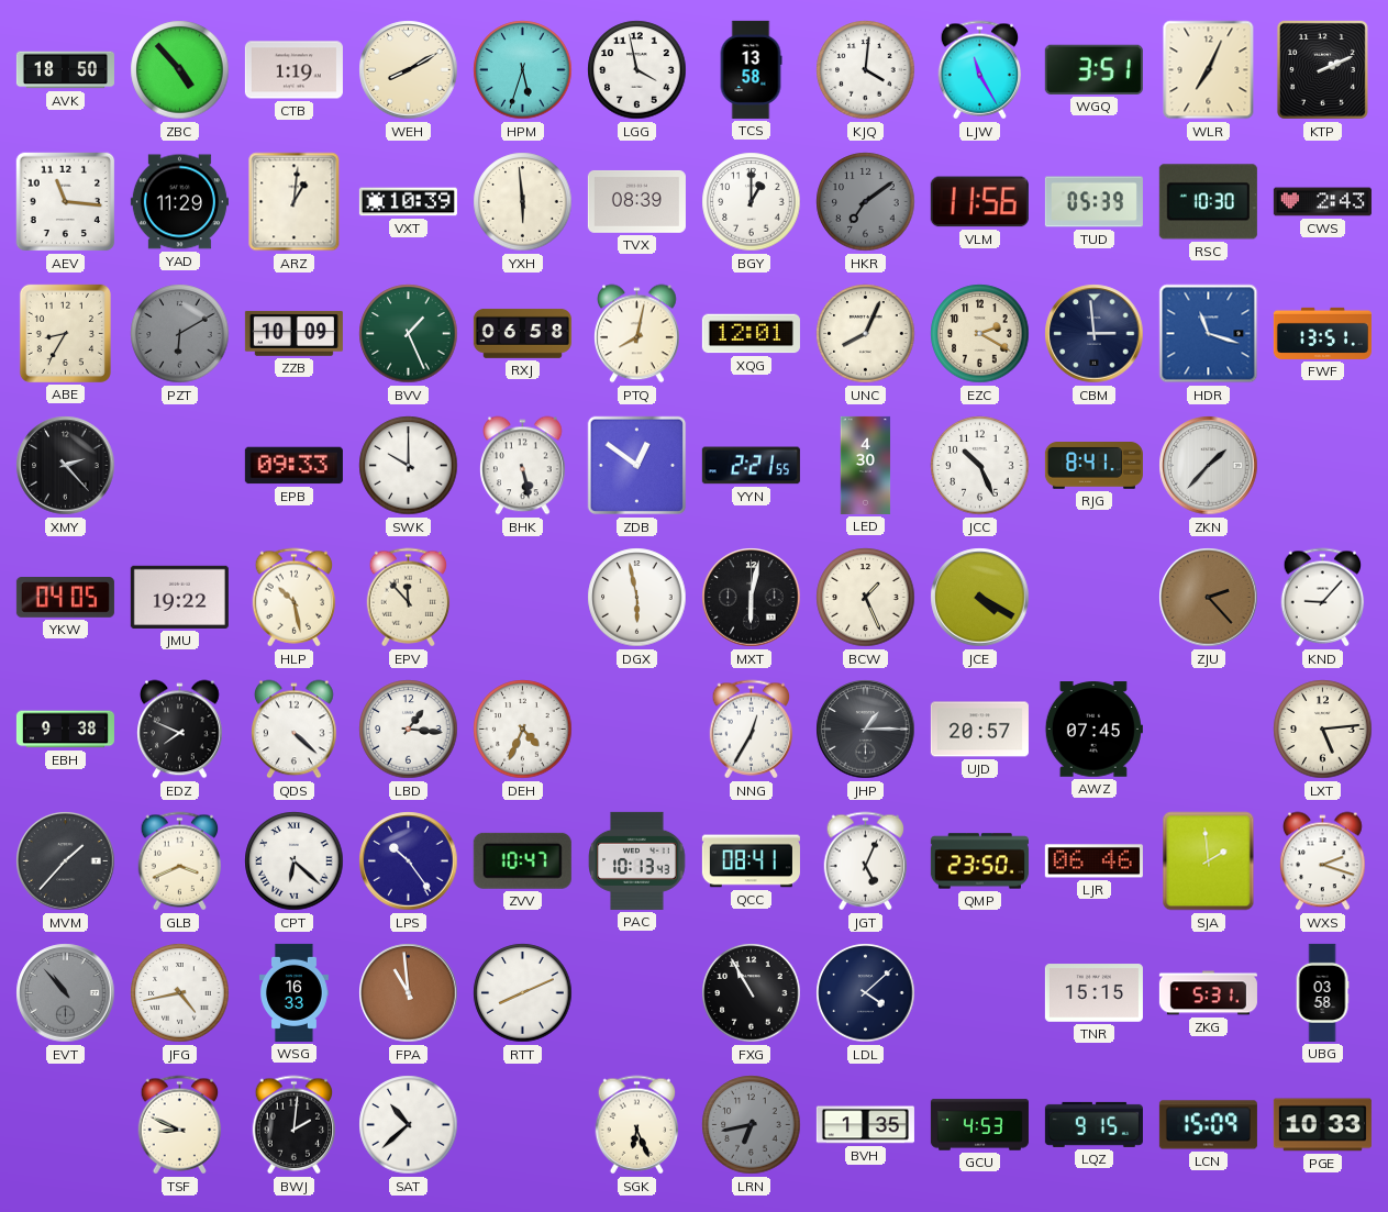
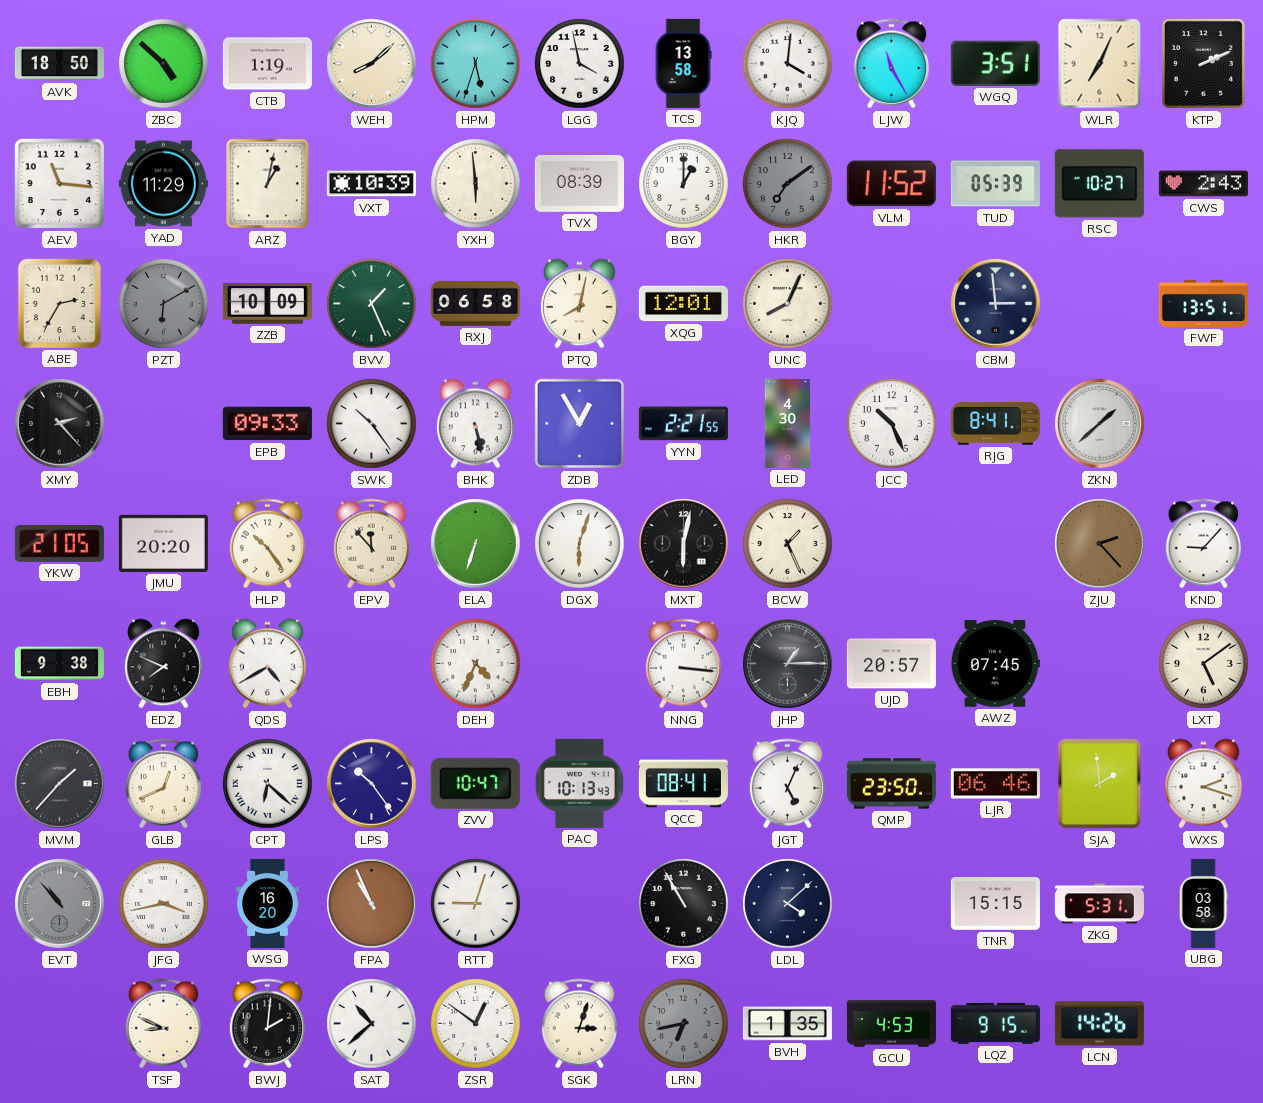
ZBC: 4:53 -> 4:52 (164, 64)
WEH: 8:10 -> 8:08 (372, 64)
ARZ: 1:01 -> 1:02 (268, 184)
VLM: 11:56 -> 11:52 (891, 184)
RSC: 10:30 -> 10:27 (1099, 184)
ABE: 8:35 -> 2:35 (59, 303)
EZC: 2:20 -> none (980, 334)
HDR: 11:18 -> none (1209, 334)
SWK: 10:00 -> 10:24 (372, 424)
ZDB: 12:51 -> 12:55 (580, 424)
ZKN: 1:37 -> 1:38 (1100, 424)
YKW: 04:05 -> 21:05 (59, 544)
JMU: 19:22 -> 20:20 (163, 543)
HLP: 10:28 -> 10:24 (268, 544)
ELA: none -> 6:33 (476, 544)
DGX: 5:58 -> 6:03 (580, 544)
JCE: 4:20 -> none (980, 598)
QDS: 4:22 -> 4:40 (268, 664)
LBD: 1:16 -> none (409, 730)
NNG: 12:35 -> 3:16 (684, 664)
LXT: 5:14 -> 5:09 (1204, 664)
GLB: 3:41 -> 12:41 (164, 784)
JFG: 4:43 -> 3:43 (164, 904)
WSG: 16:33 -> 16:20 (268, 903)
FPA: 10:59 -> 10:56 (372, 904)
RTT: 8:11 -> 9:03 (476, 904)
ZSR: none -> 12:51 (476, 1024)
SGK: 6:26 -> 3:03 (580, 1024)
LCN: 15:09 -> 14:26 (1099, 1024)
PGE: 10:33 -> none (1322, 1125)
